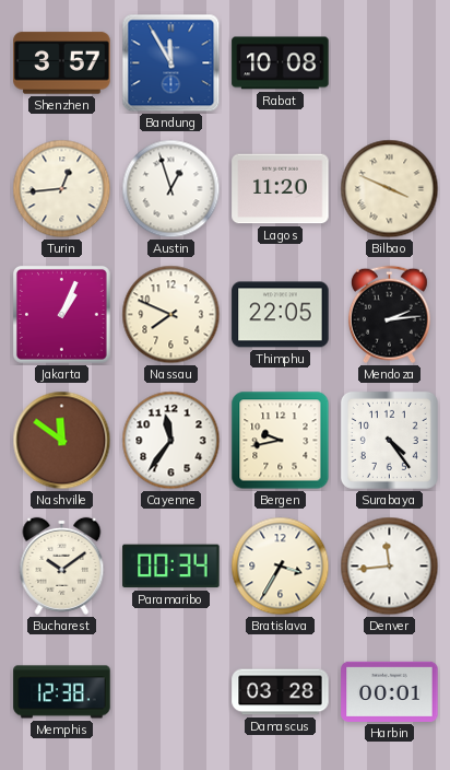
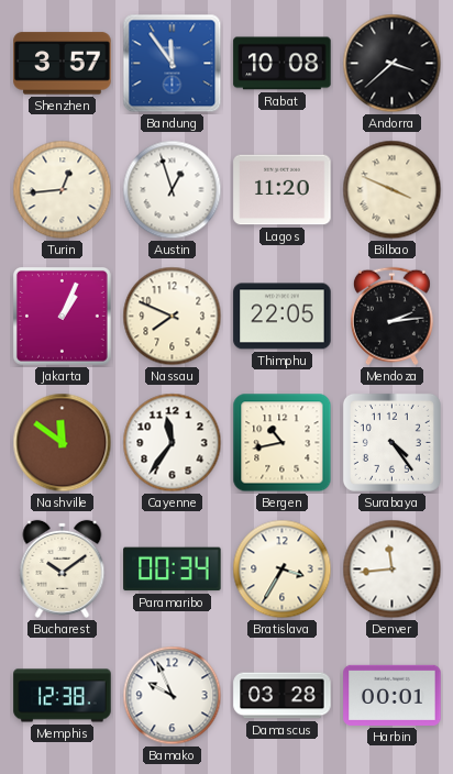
Bandung: 11:55 -> 11:54 (173, 64)
Andorra: none -> 3:38 (393, 64)
Bergen: 9:43 -> 10:43 (283, 443)
Bamako: none -> 9:56 (173, 696)
